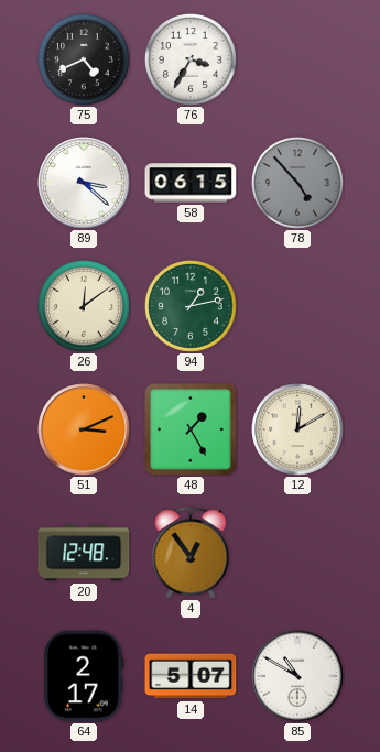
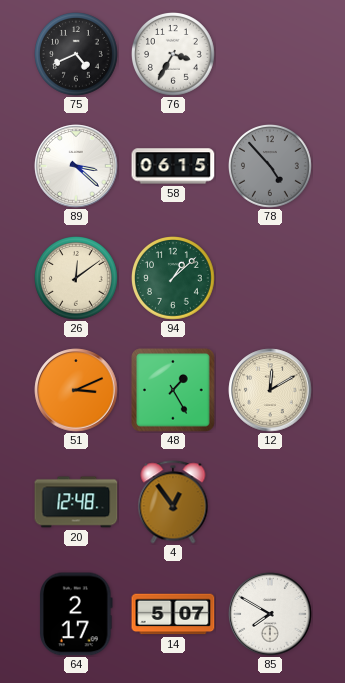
94: 1:13 -> 1:08 (174, 279)
85: 10:50 -> 7:50 (270, 614)
